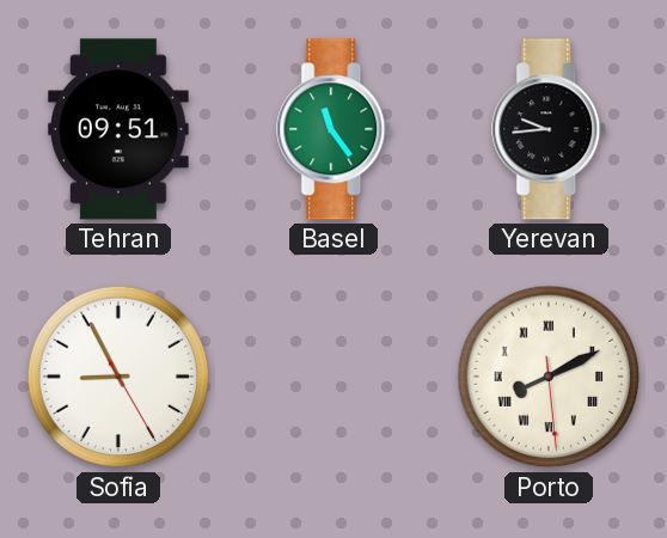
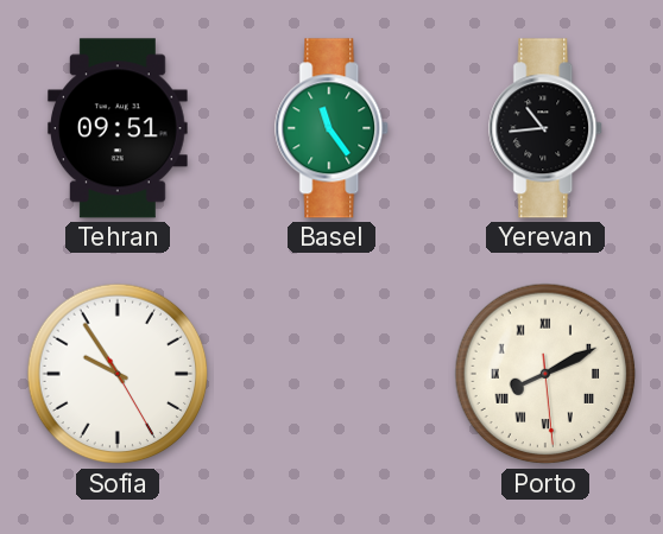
Yerevan: 9:44 -> 10:44 (547, 128)
Sofia: 8:55 -> 9:54 (118, 374)
